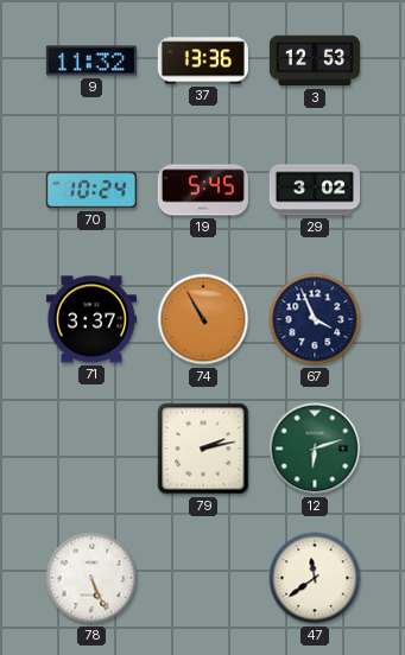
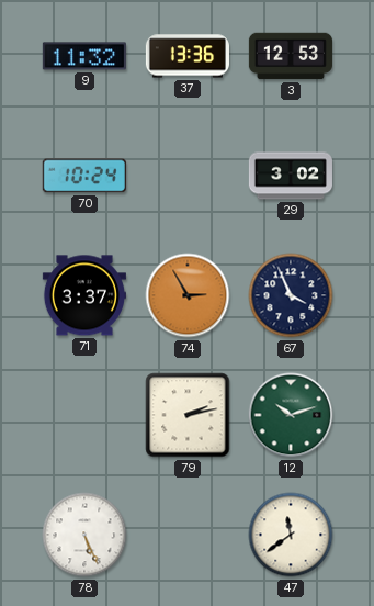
19: 5:45 -> none (203, 190)
74: 10:55 -> 2:55 (188, 295)
12: 6:12 -> 10:12 (291, 415)
